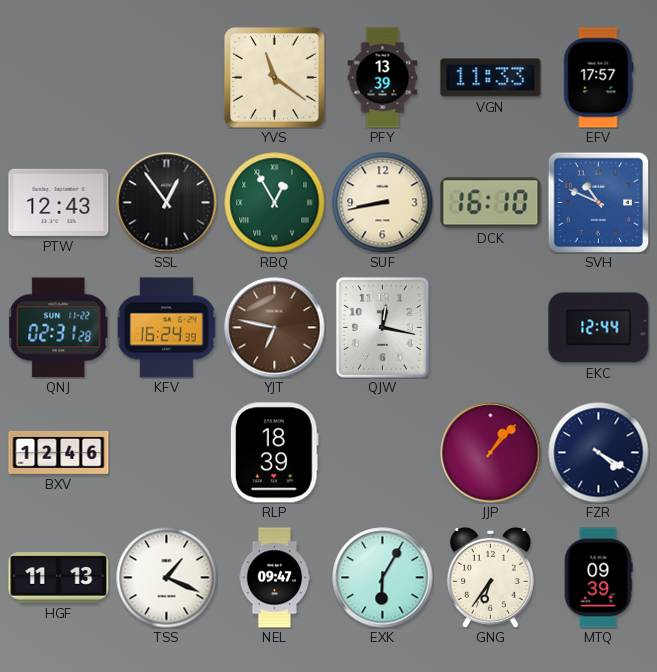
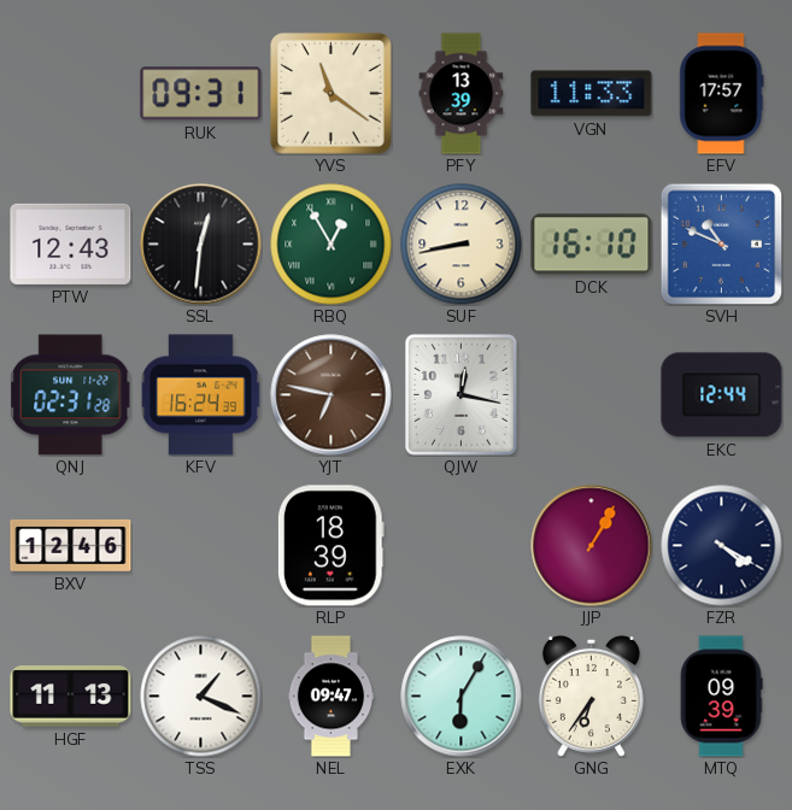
RUK: none -> 09:31 (201, 94)
SSL: 12:54 -> 12:31 (201, 245)
JJP: 1:07 -> 1:05 (592, 546)
